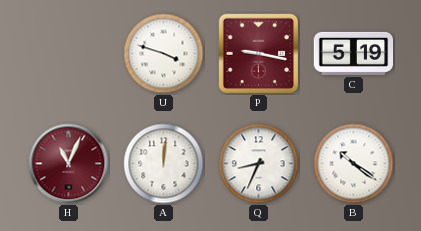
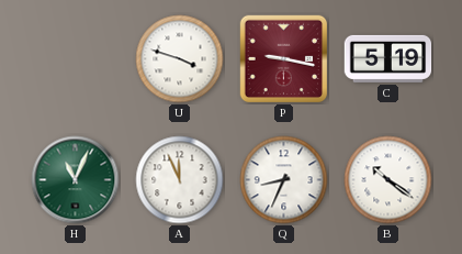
H dial: burgundy -> green (76, 180)
A: 12:01 -> 11:56 (180, 180)
